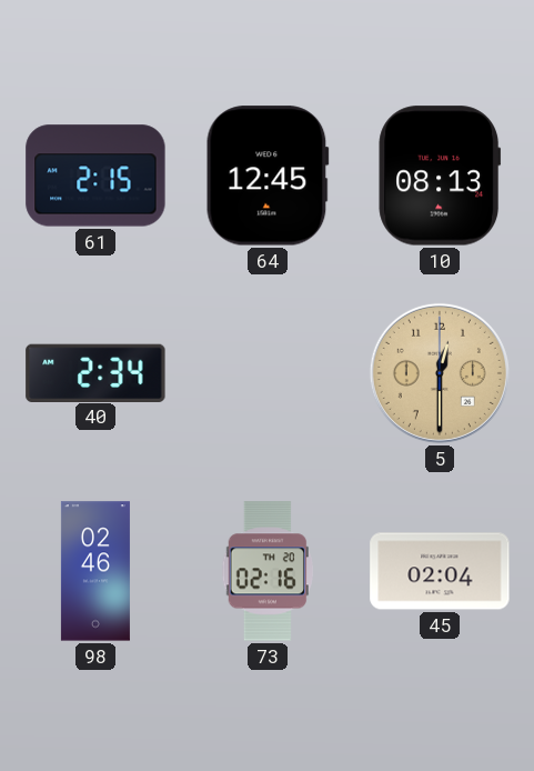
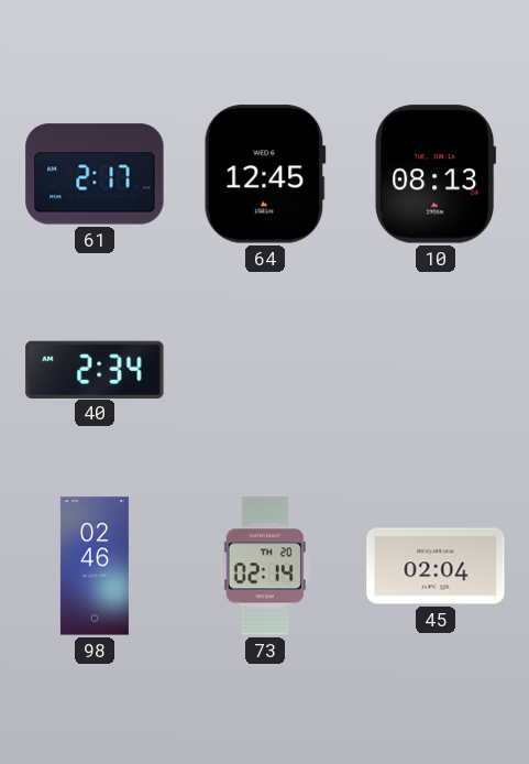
61: 2:15 -> 2:17 (95, 174)
5: 12:30 -> none (440, 373)
73: 02:16 -> 02:14 (265, 566)
